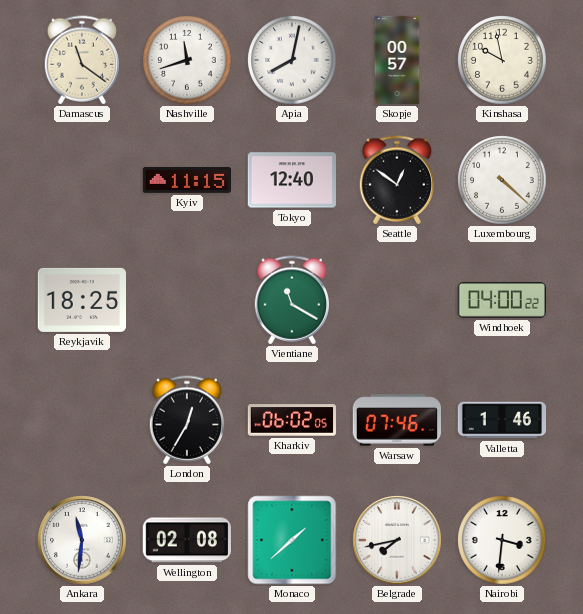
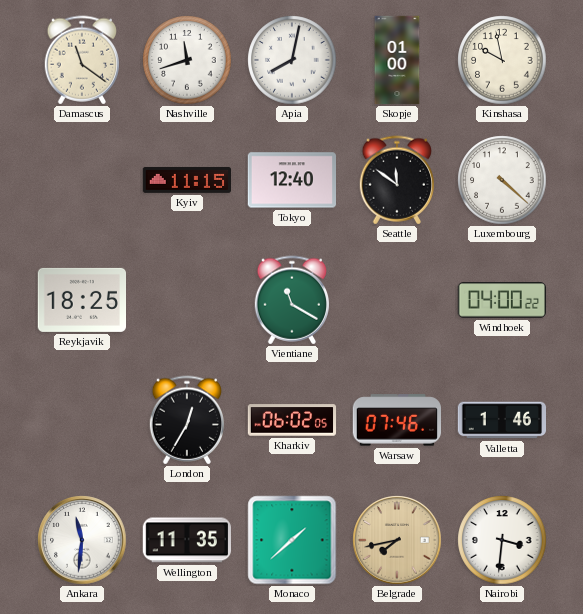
Skopje: 00:57 -> 01:00 (397, 60)
Seattle: 12:51 -> 11:51 (396, 180)
Wellington: 02:08 -> 11:35 (187, 540)
Belgrade dial: white -> champagne (397, 540)
